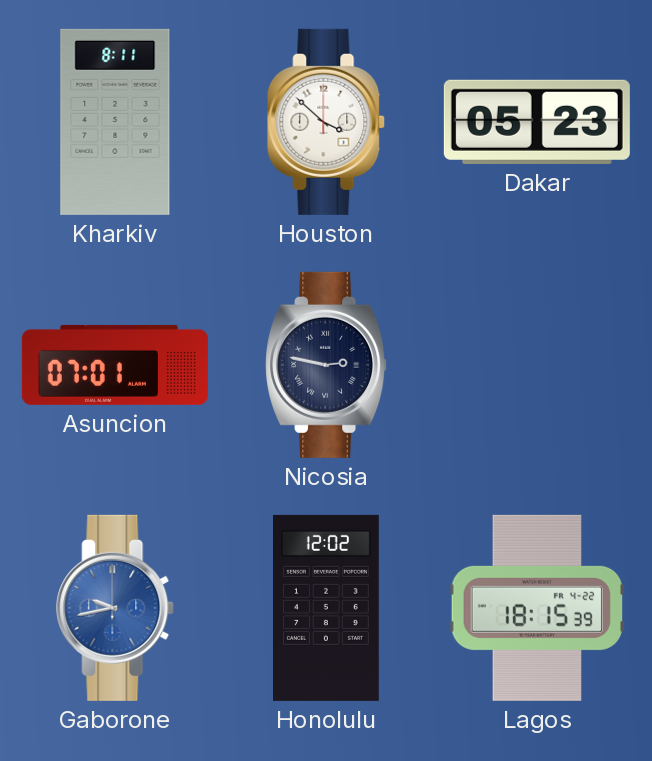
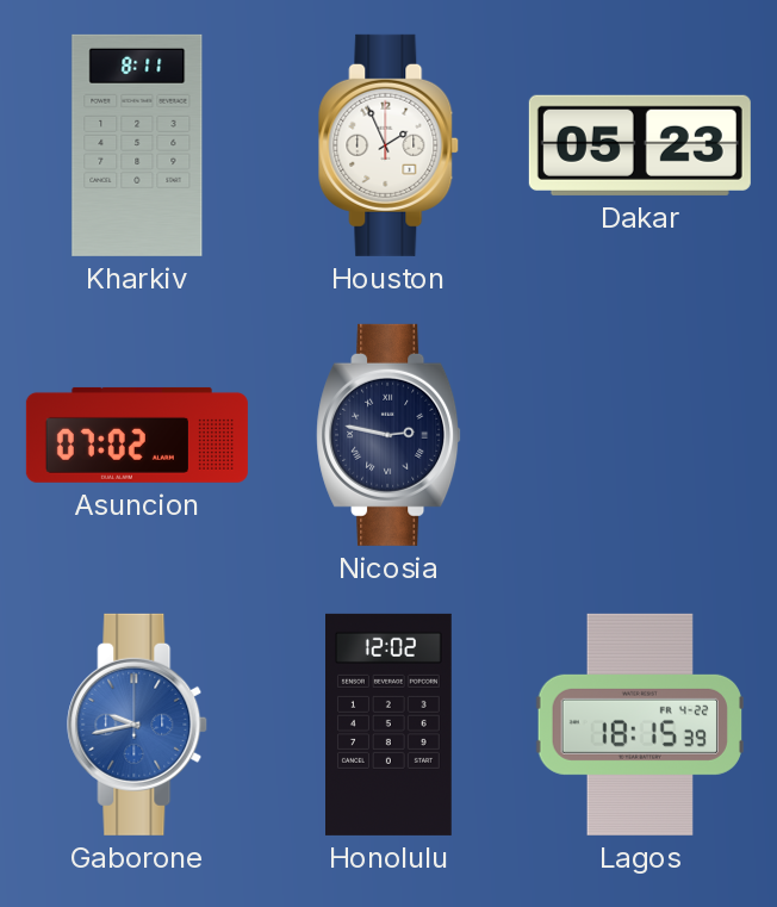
Houston: 3:52 -> 1:56 (390, 145)
Asuncion: 07:01 -> 07:02 (137, 435)
